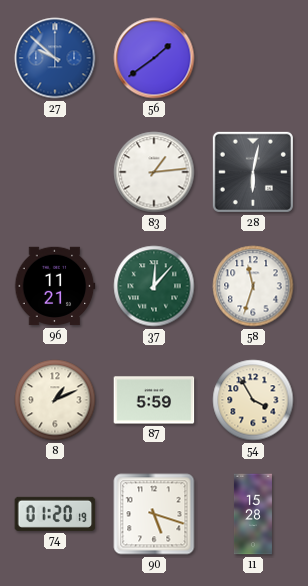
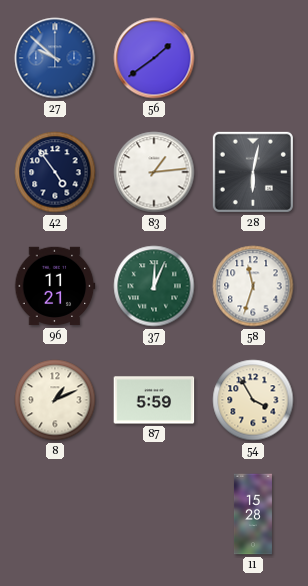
42: none -> 4:54 (55, 172)
37: 12:07 -> 12:04 (154, 286)
74: 01:20 -> none (55, 514)
90: 5:18 -> none (154, 514)
